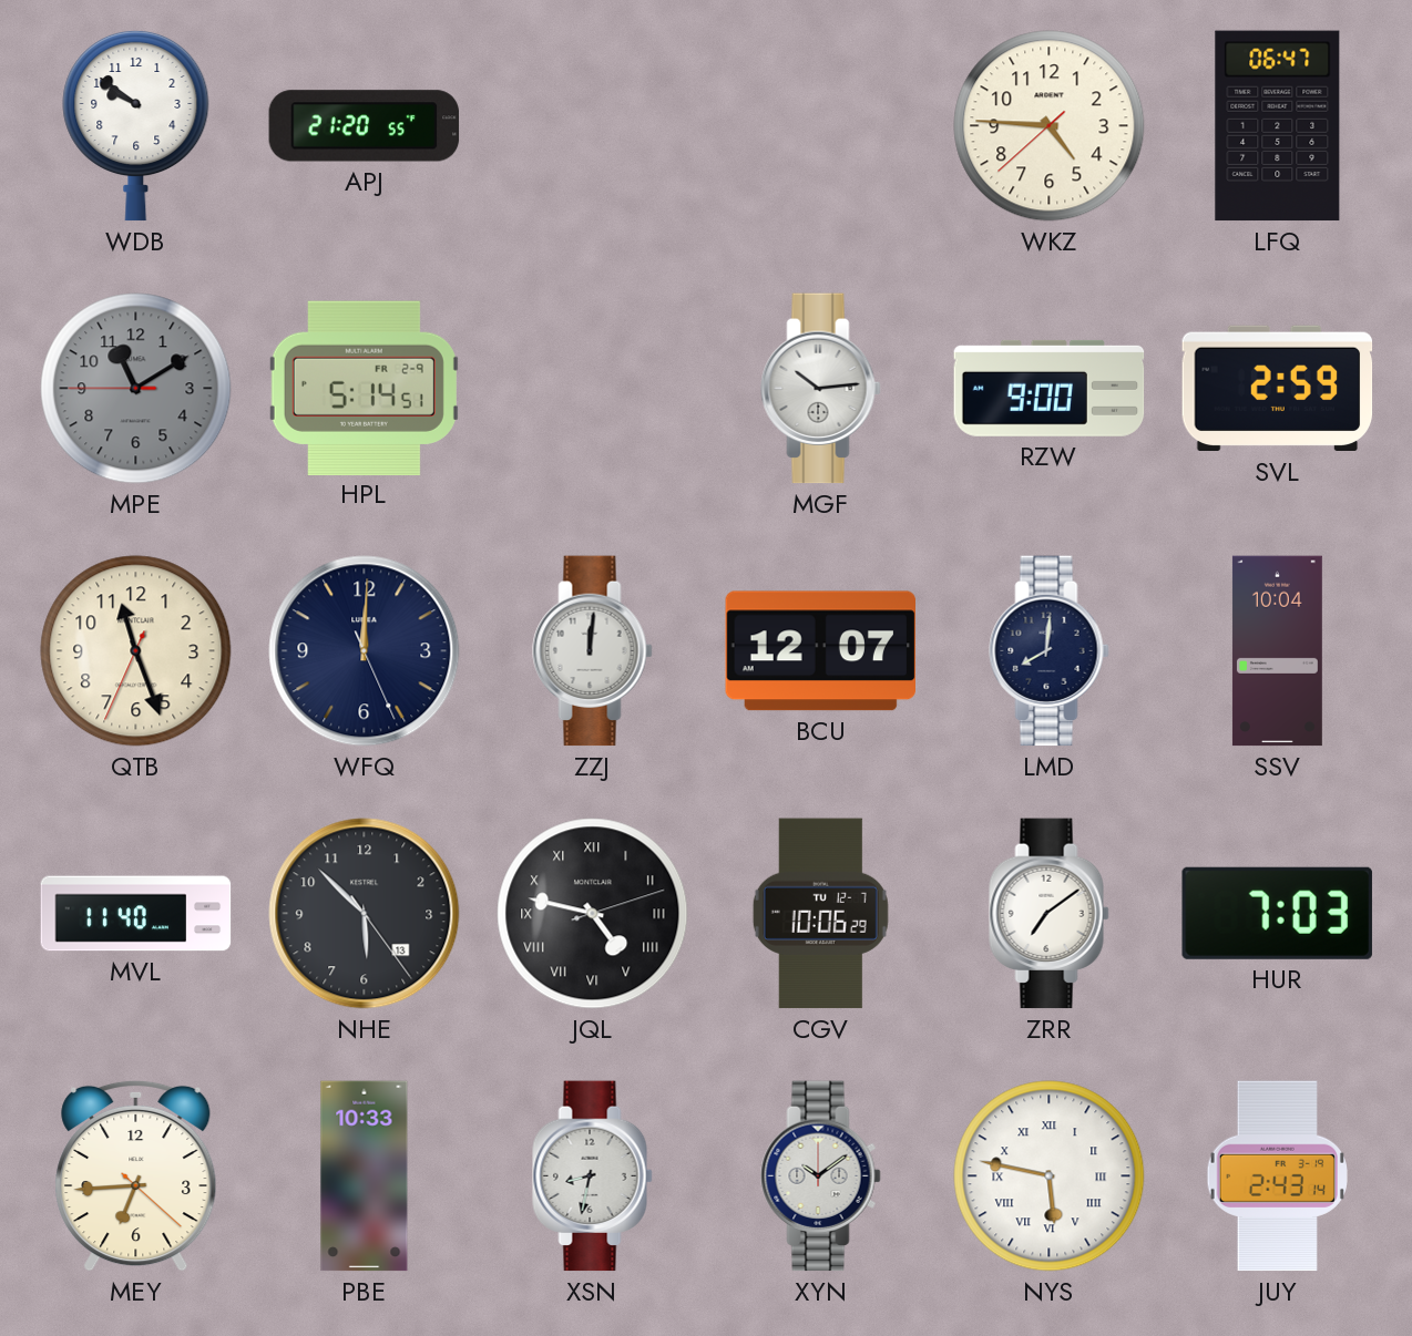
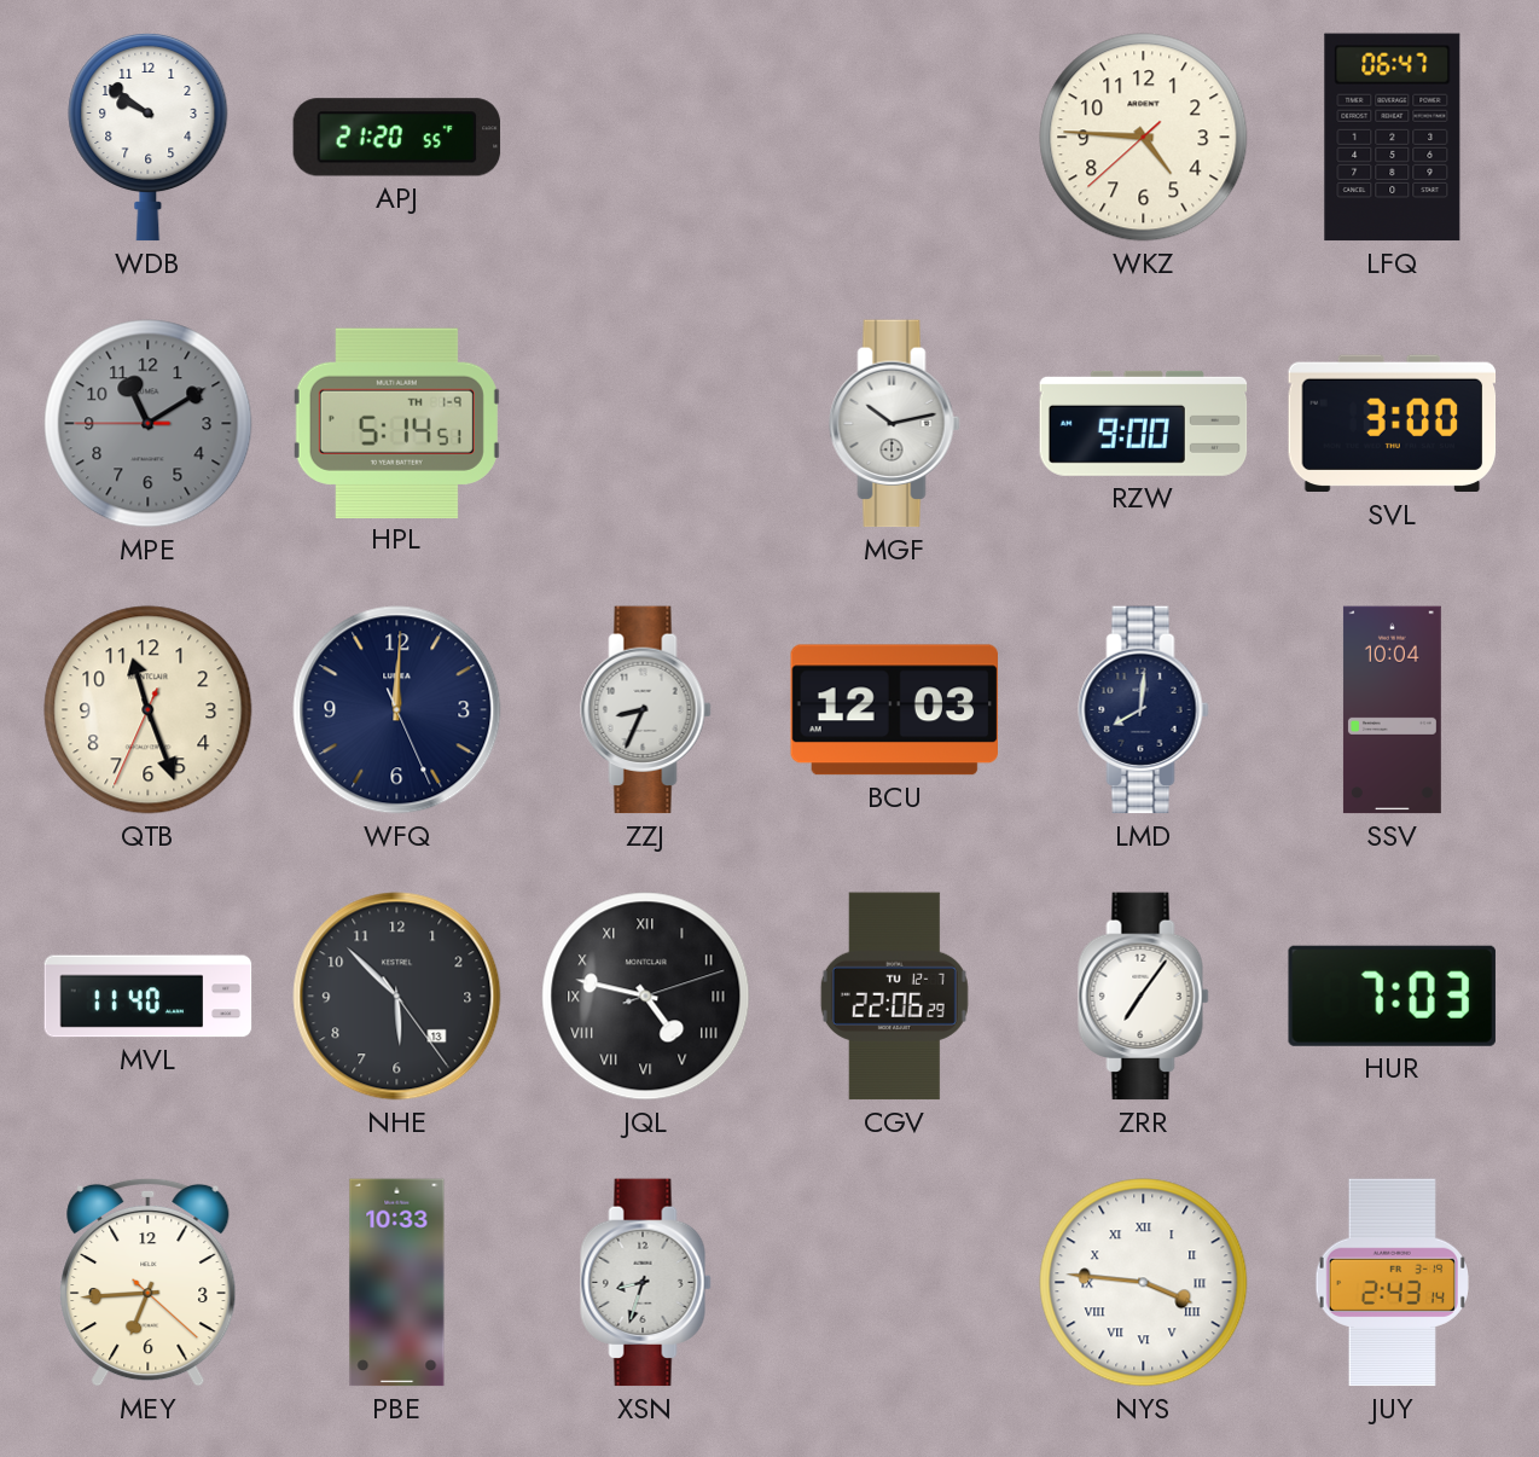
HPL date: FR 2-9 -> TH 1-9 (396, 423)
MGF: 10:14 -> 10:13 (895, 424)
SVL: 2:59 -> 3:00 (1393, 424)
ZZJ: 12:01 -> 8:34 (646, 710)
BCU: 12:07 -> 12:03 (894, 710)
CGV: 10:06 -> 22:06 (894, 997)
ZRR: 7:09 -> 7:06 (1144, 997)
XSN: 8:32 -> 8:33 (646, 1283)
XYN: 10:09 -> none (821, 1176)
NYS: 5:47 -> 3:46 (1144, 1283)
